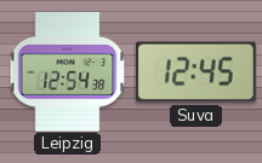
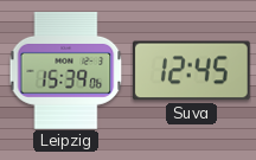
Leipzig: 12:54 -> 15:39 (66, 70)
